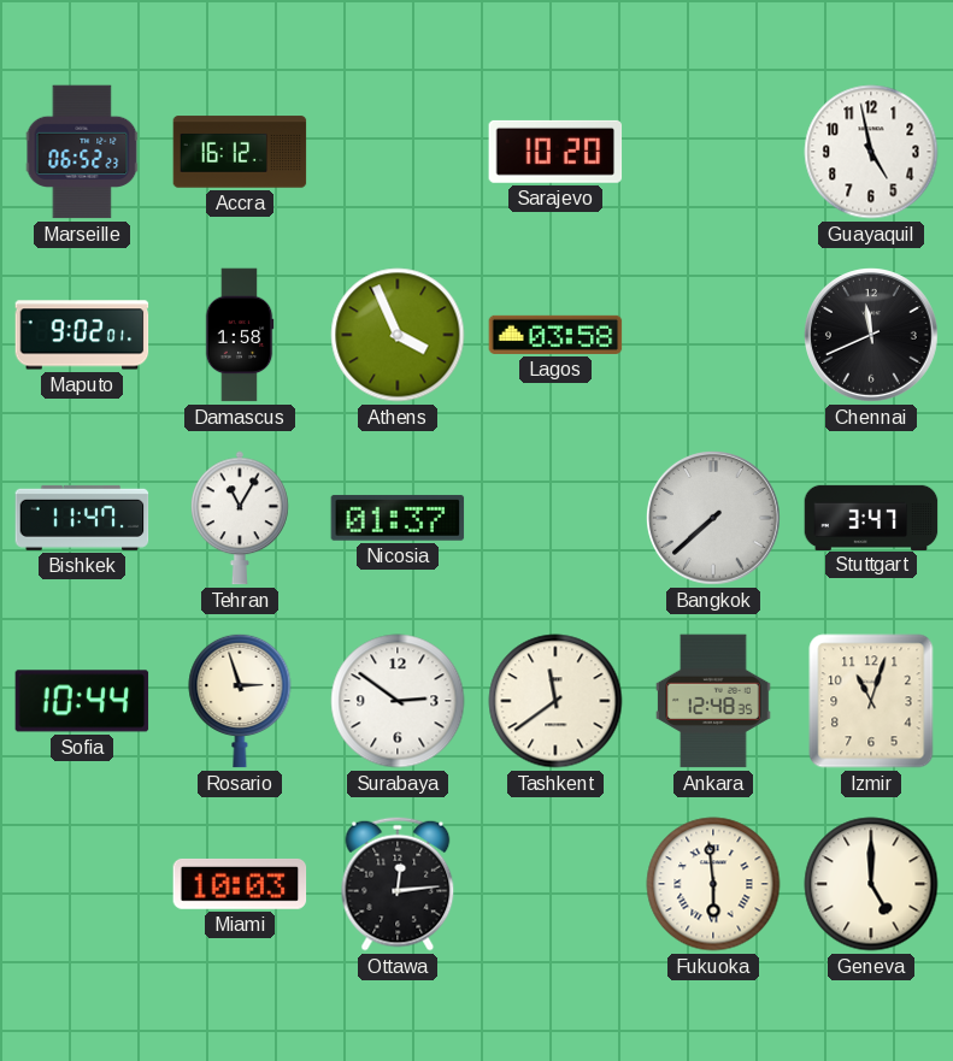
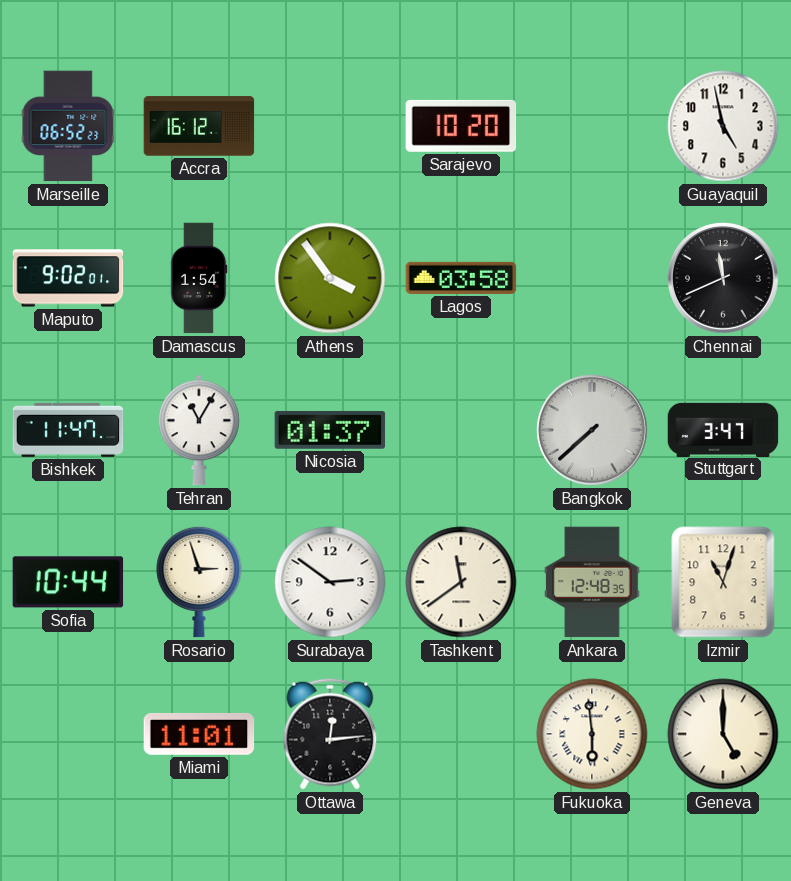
Damascus: 1:58 -> 1:54 (199, 278)
Athens: 3:56 -> 3:54 (330, 278)
Miami: 10:03 -> 11:01 (199, 734)
